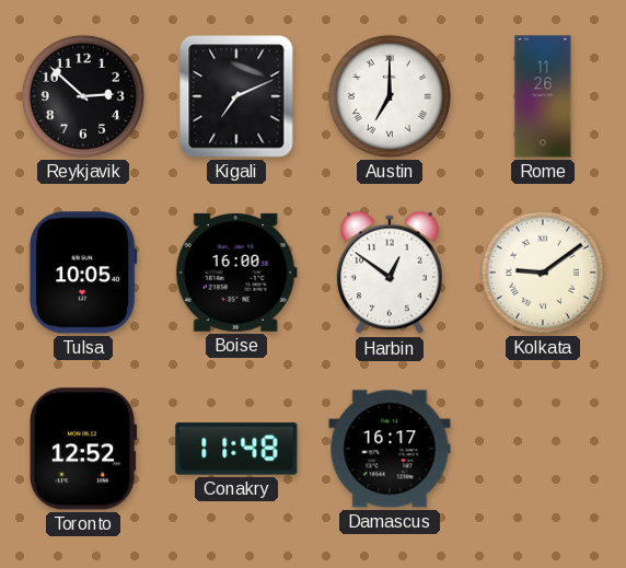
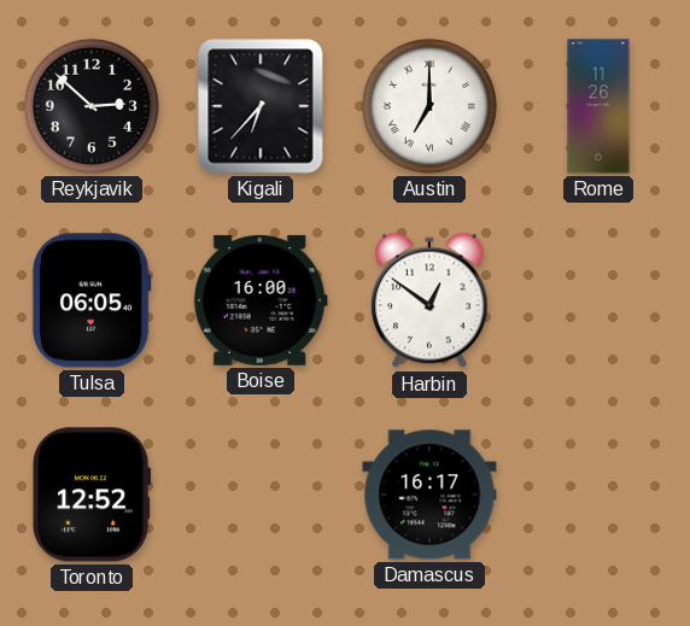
Kigali: 7:11 -> 6:37 (261, 106)
Tulsa: 10:05 -> 06:05 (92, 300)
Kolkata: 9:09 -> none (543, 273)
Conakry: 11:48 -> none (236, 449)
